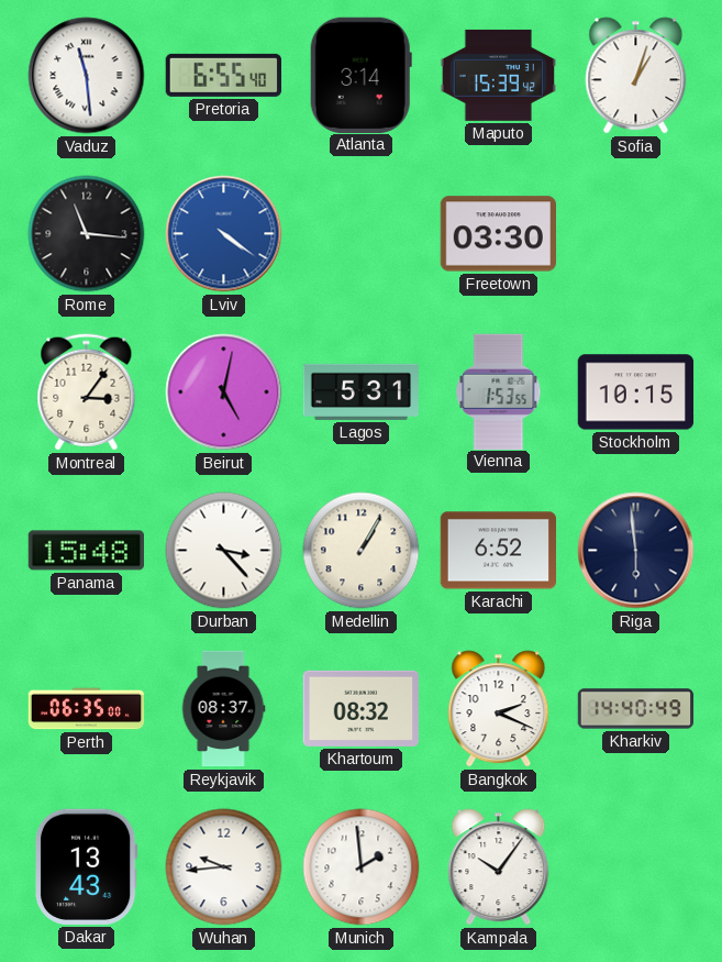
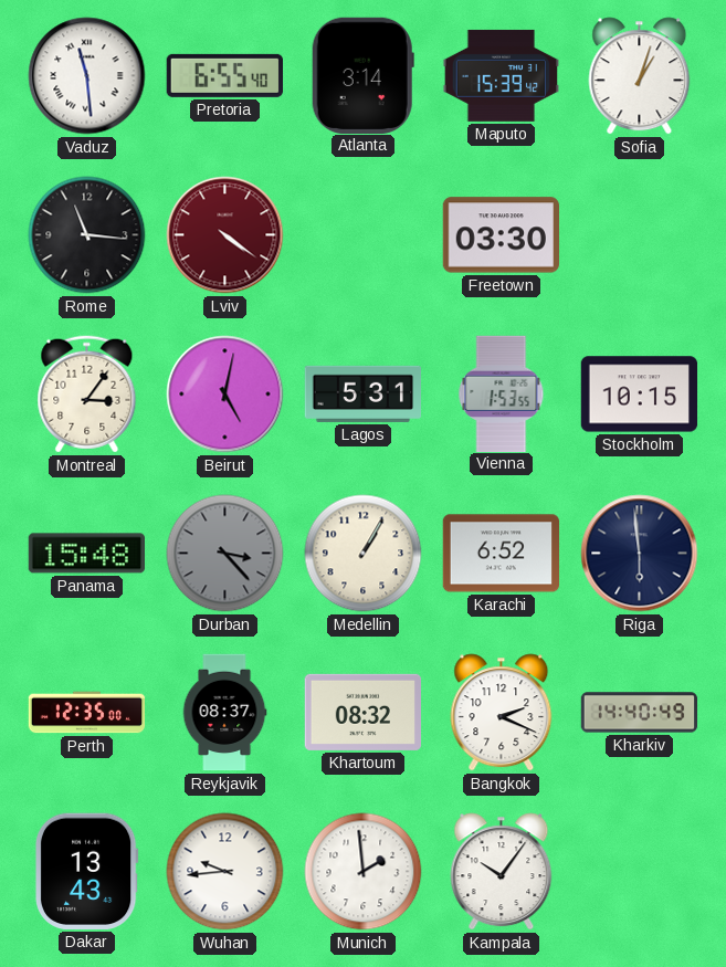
Lviv dial: blue -> burgundy (225, 235)
Durban dial: white -> grey (225, 554)
Perth: 06:35 -> 12:35 (87, 713)
